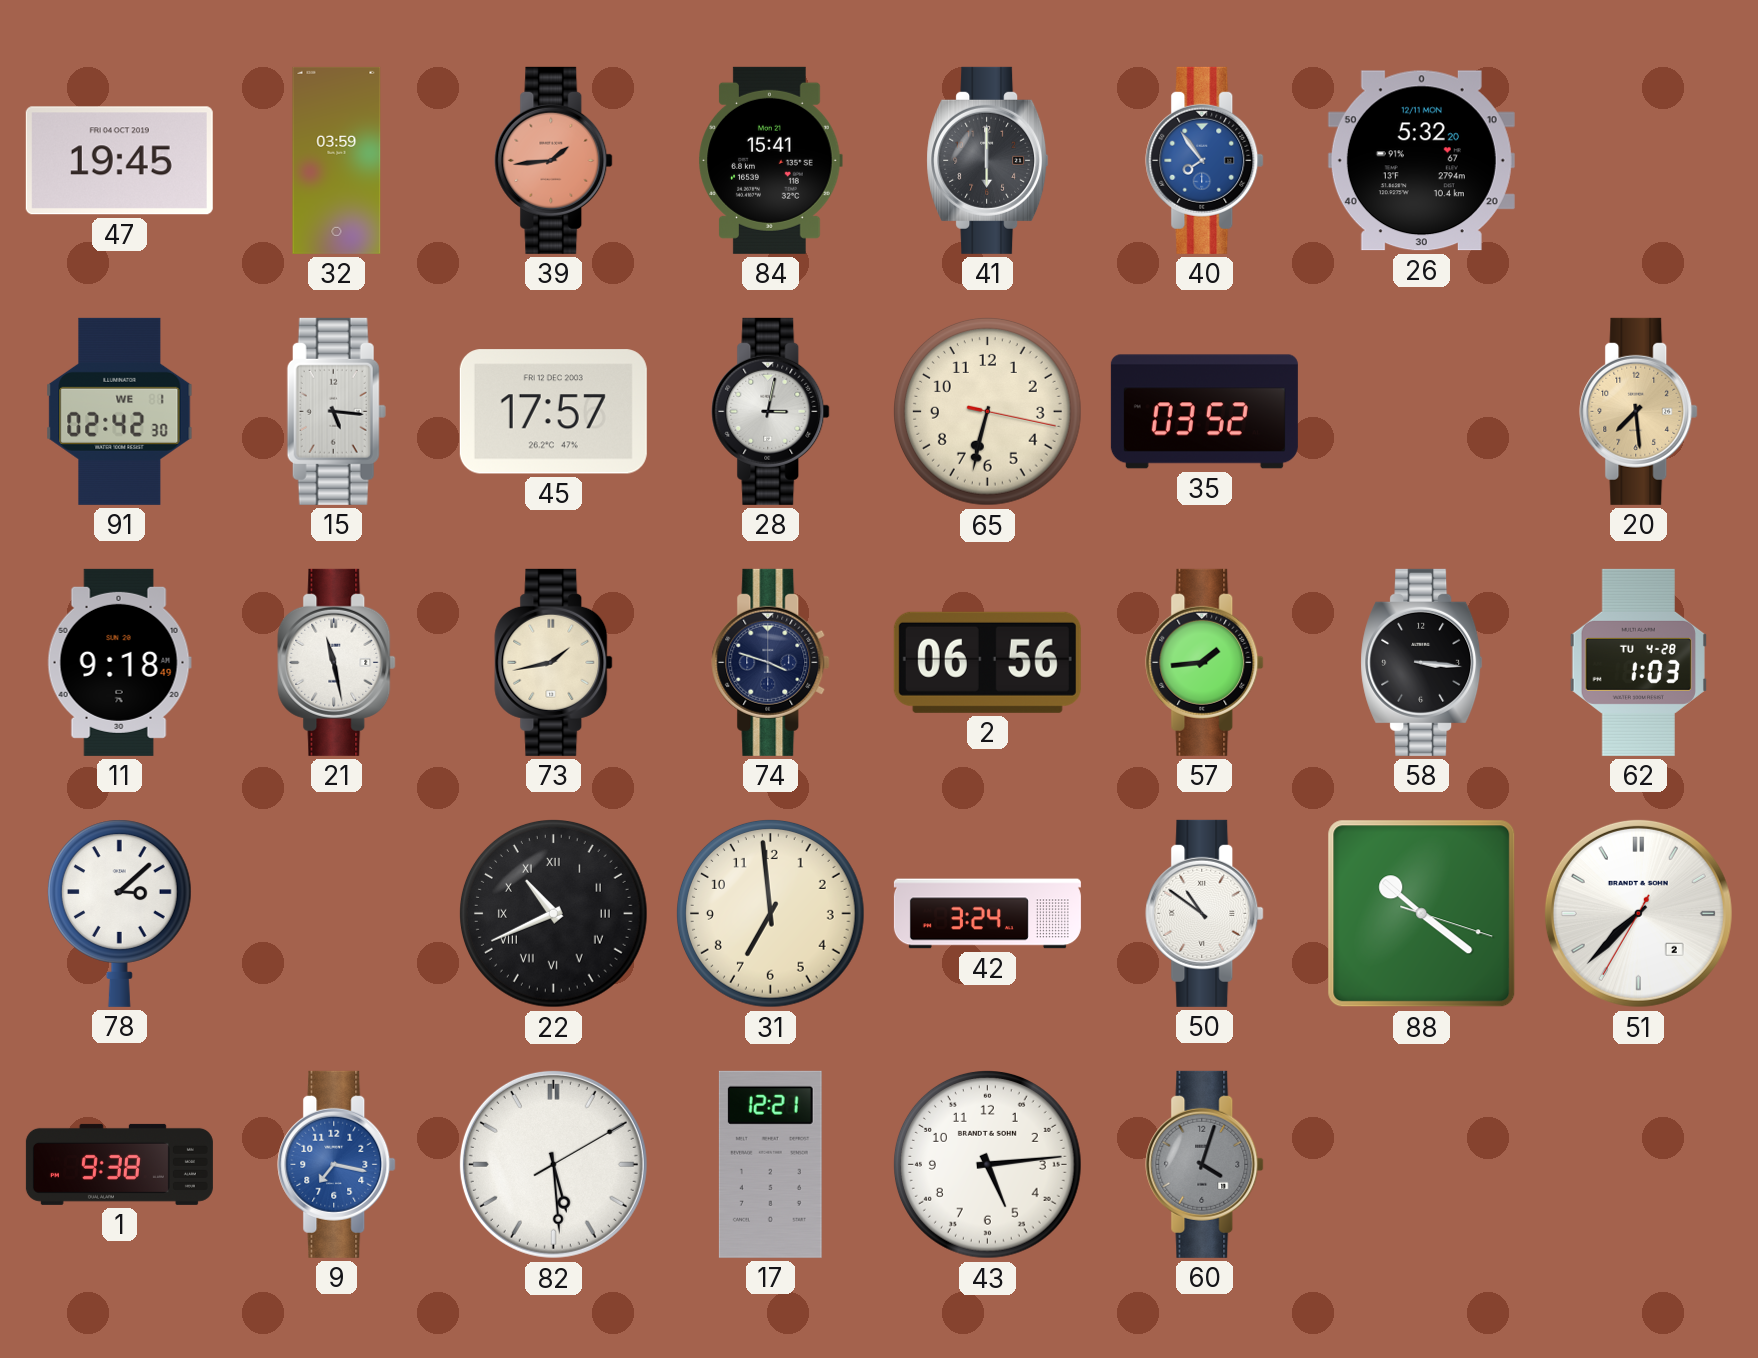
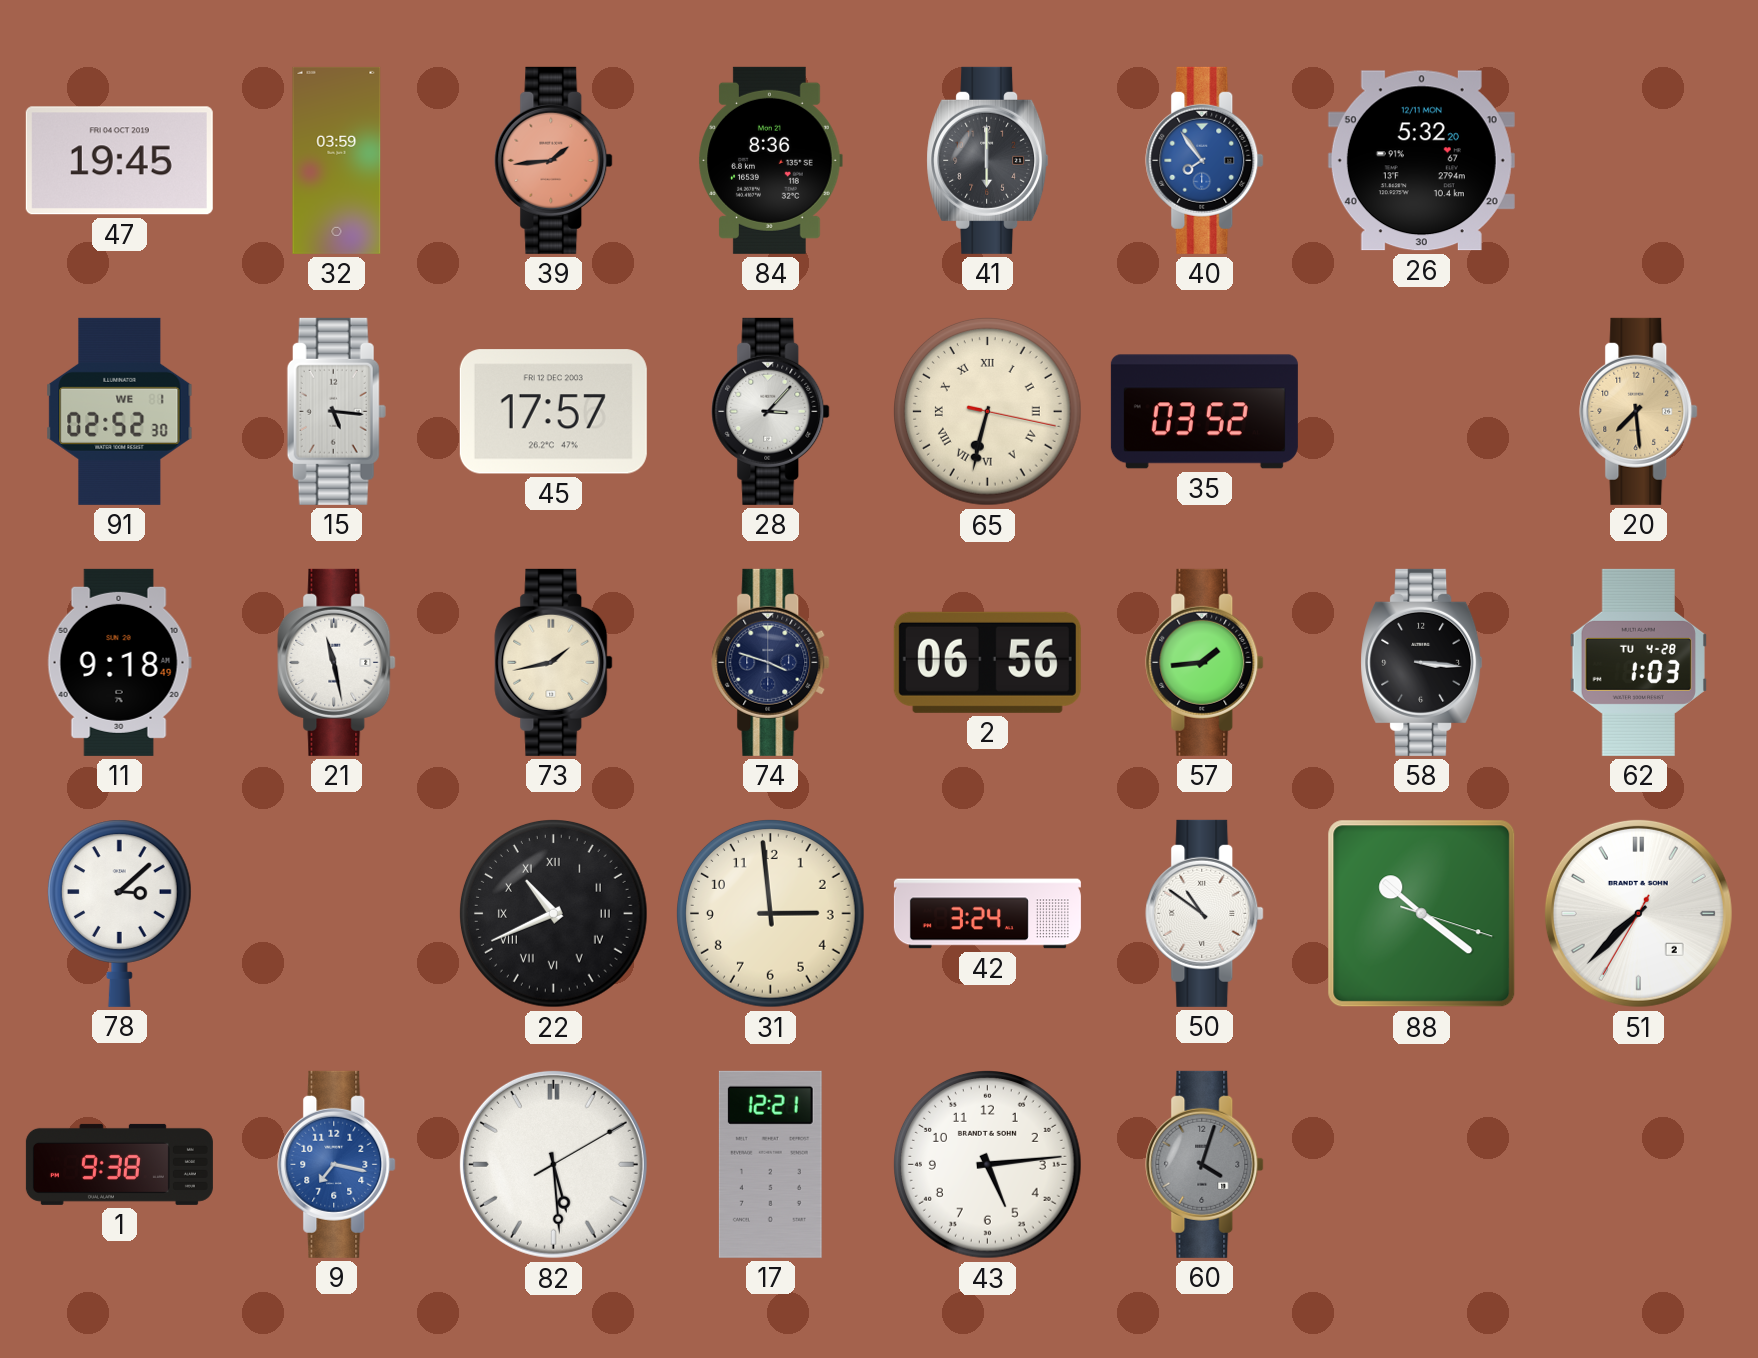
84: 15:41 -> 8:36 (770, 160)
91: 02:42 -> 02:52 (120, 411)
28: 3:02 -> 3:07 (771, 411)
65 numerals: Arabic -> Roman (988, 412)
31: 6:59 -> 2:59 (771, 914)
